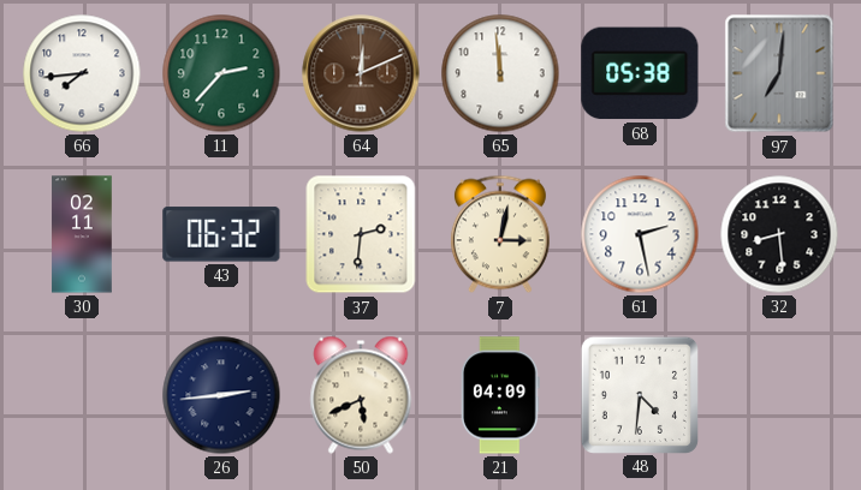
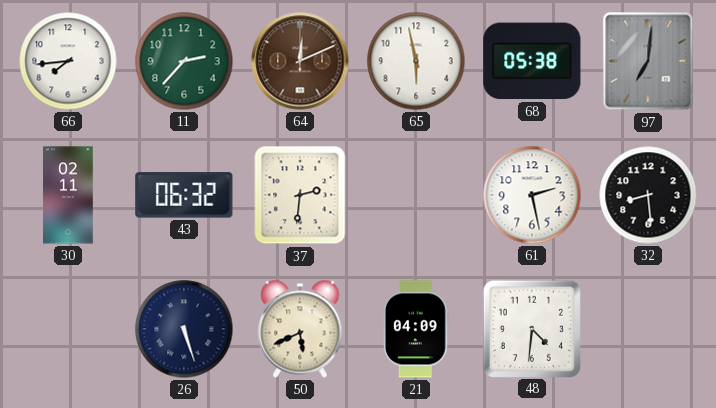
65: 11:59 -> 5:58 (416, 61)
7: 3:02 -> none (500, 234)
26: 2:44 -> 5:27 (184, 329)
